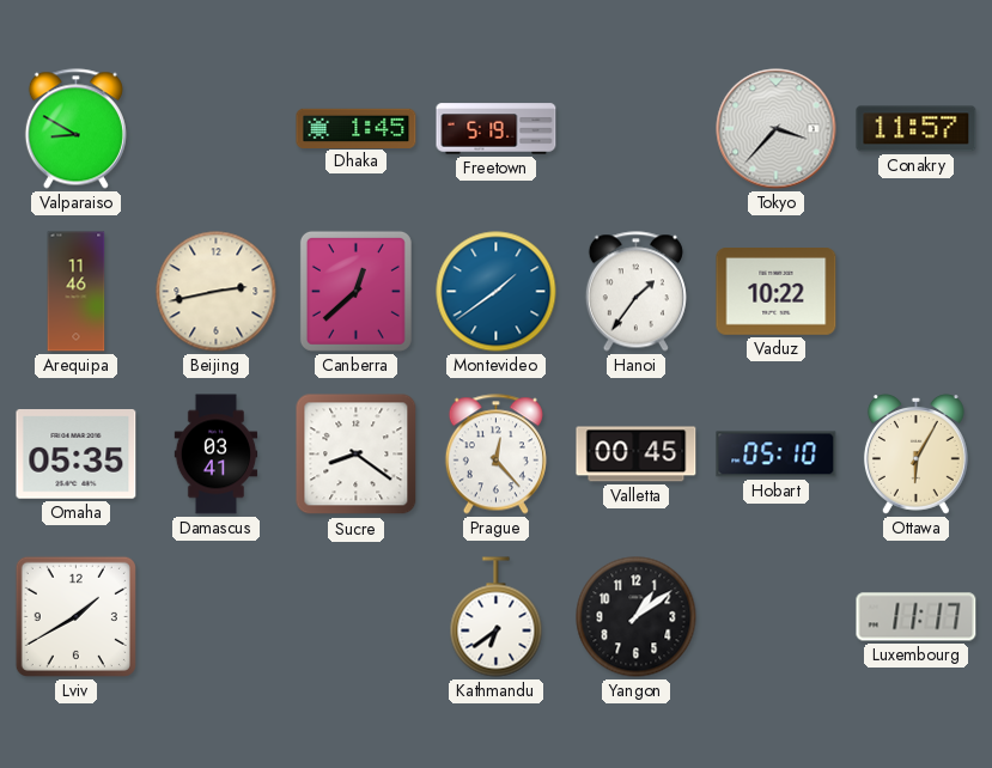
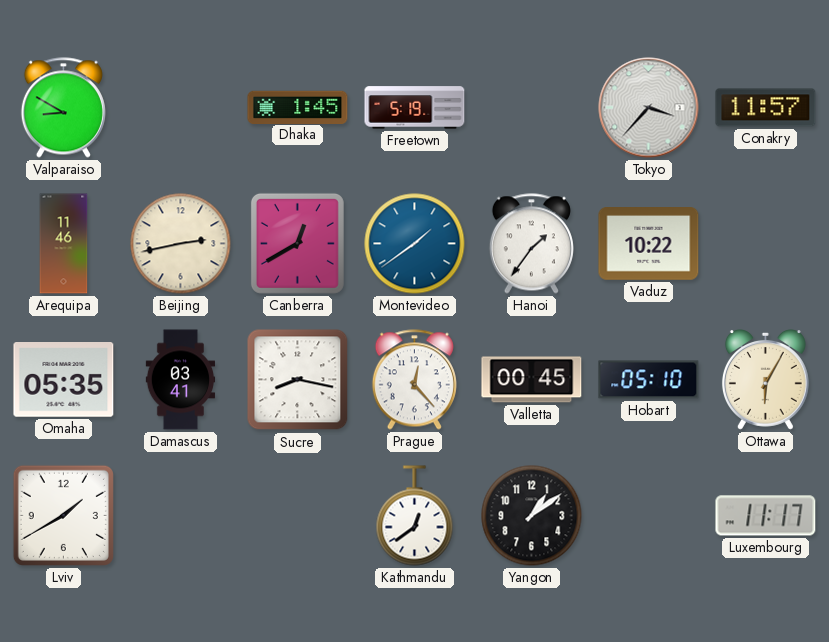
Canberra: 12:38 -> 12:40 (297, 243)
Sucre: 8:21 -> 8:17 (298, 380)
Kathmandu: 6:39 -> 12:39 (415, 516)
